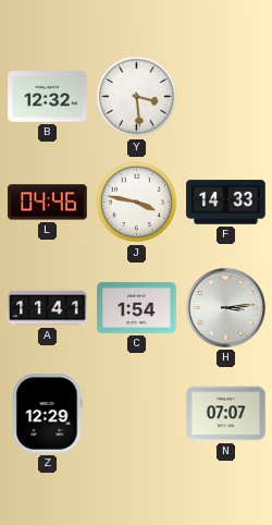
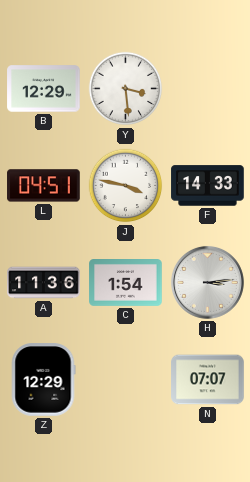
B: 12:32 -> 12:29 (44, 89)
L: 04:46 -> 04:51 (44, 186)
A: 11:41 -> 11:36 (44, 283)
